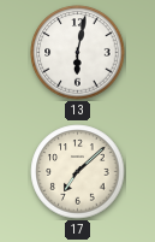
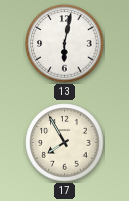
17: 7:08 -> 7:55 (65, 143)
